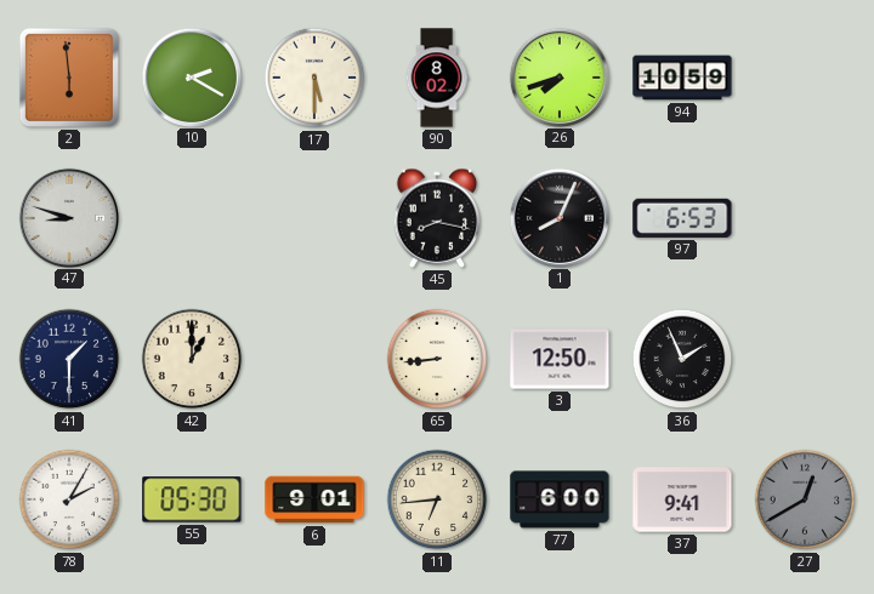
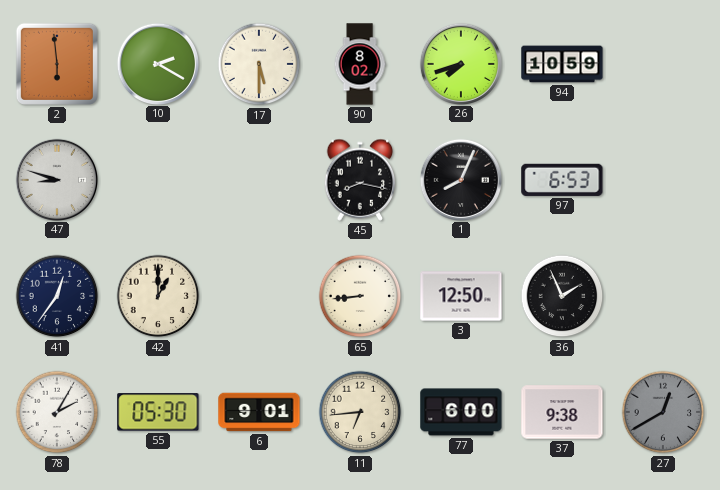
41: 1:30 -> 12:36 (57, 296)
37: 9:41 -> 9:38 (562, 412)
